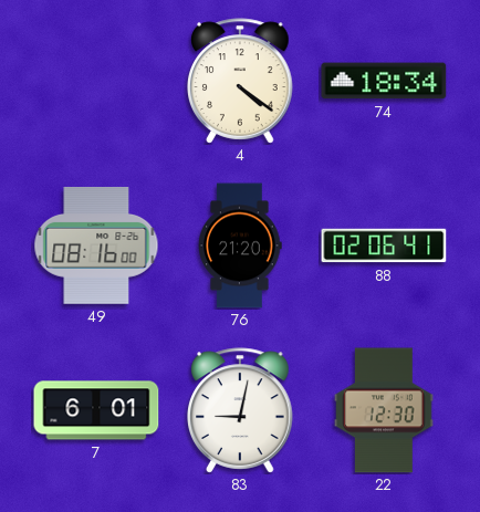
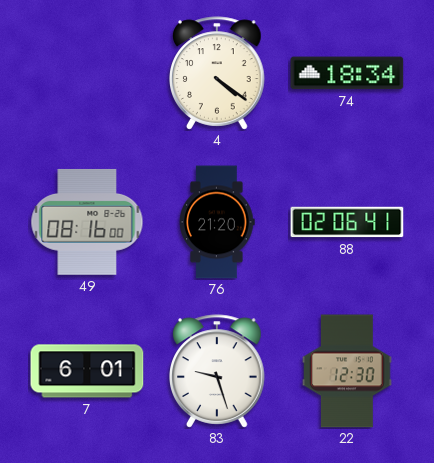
83: 9:02 -> 9:27 (217, 371)
